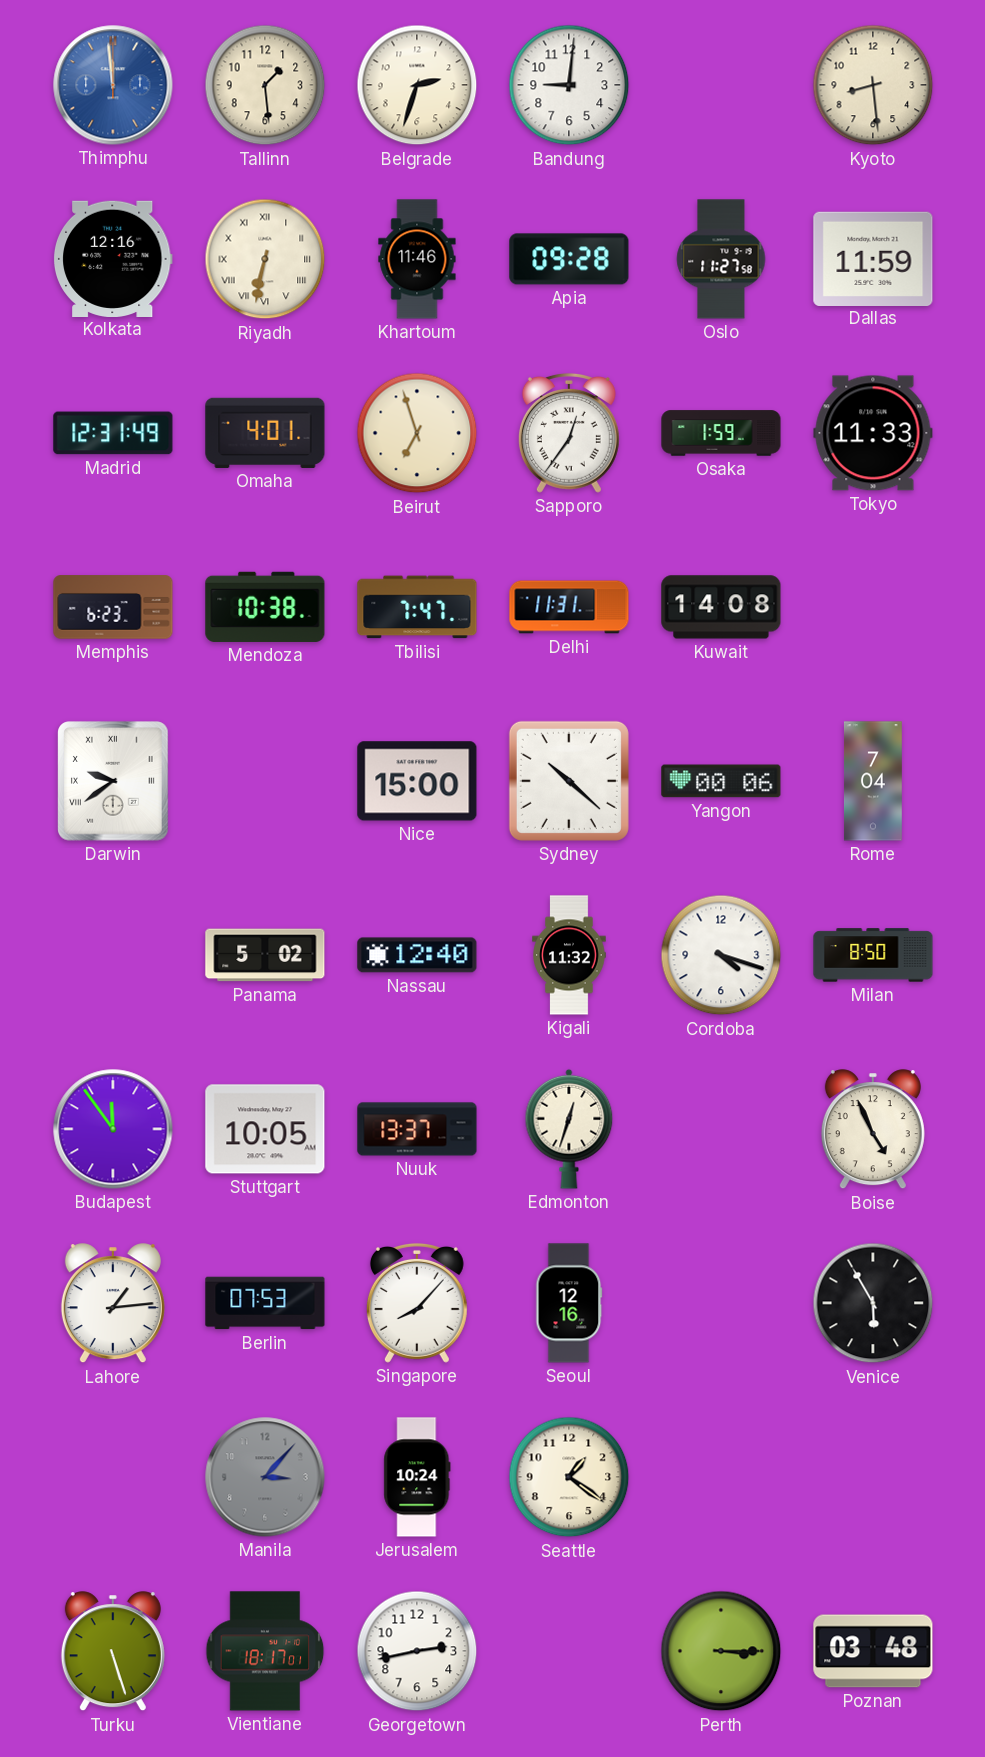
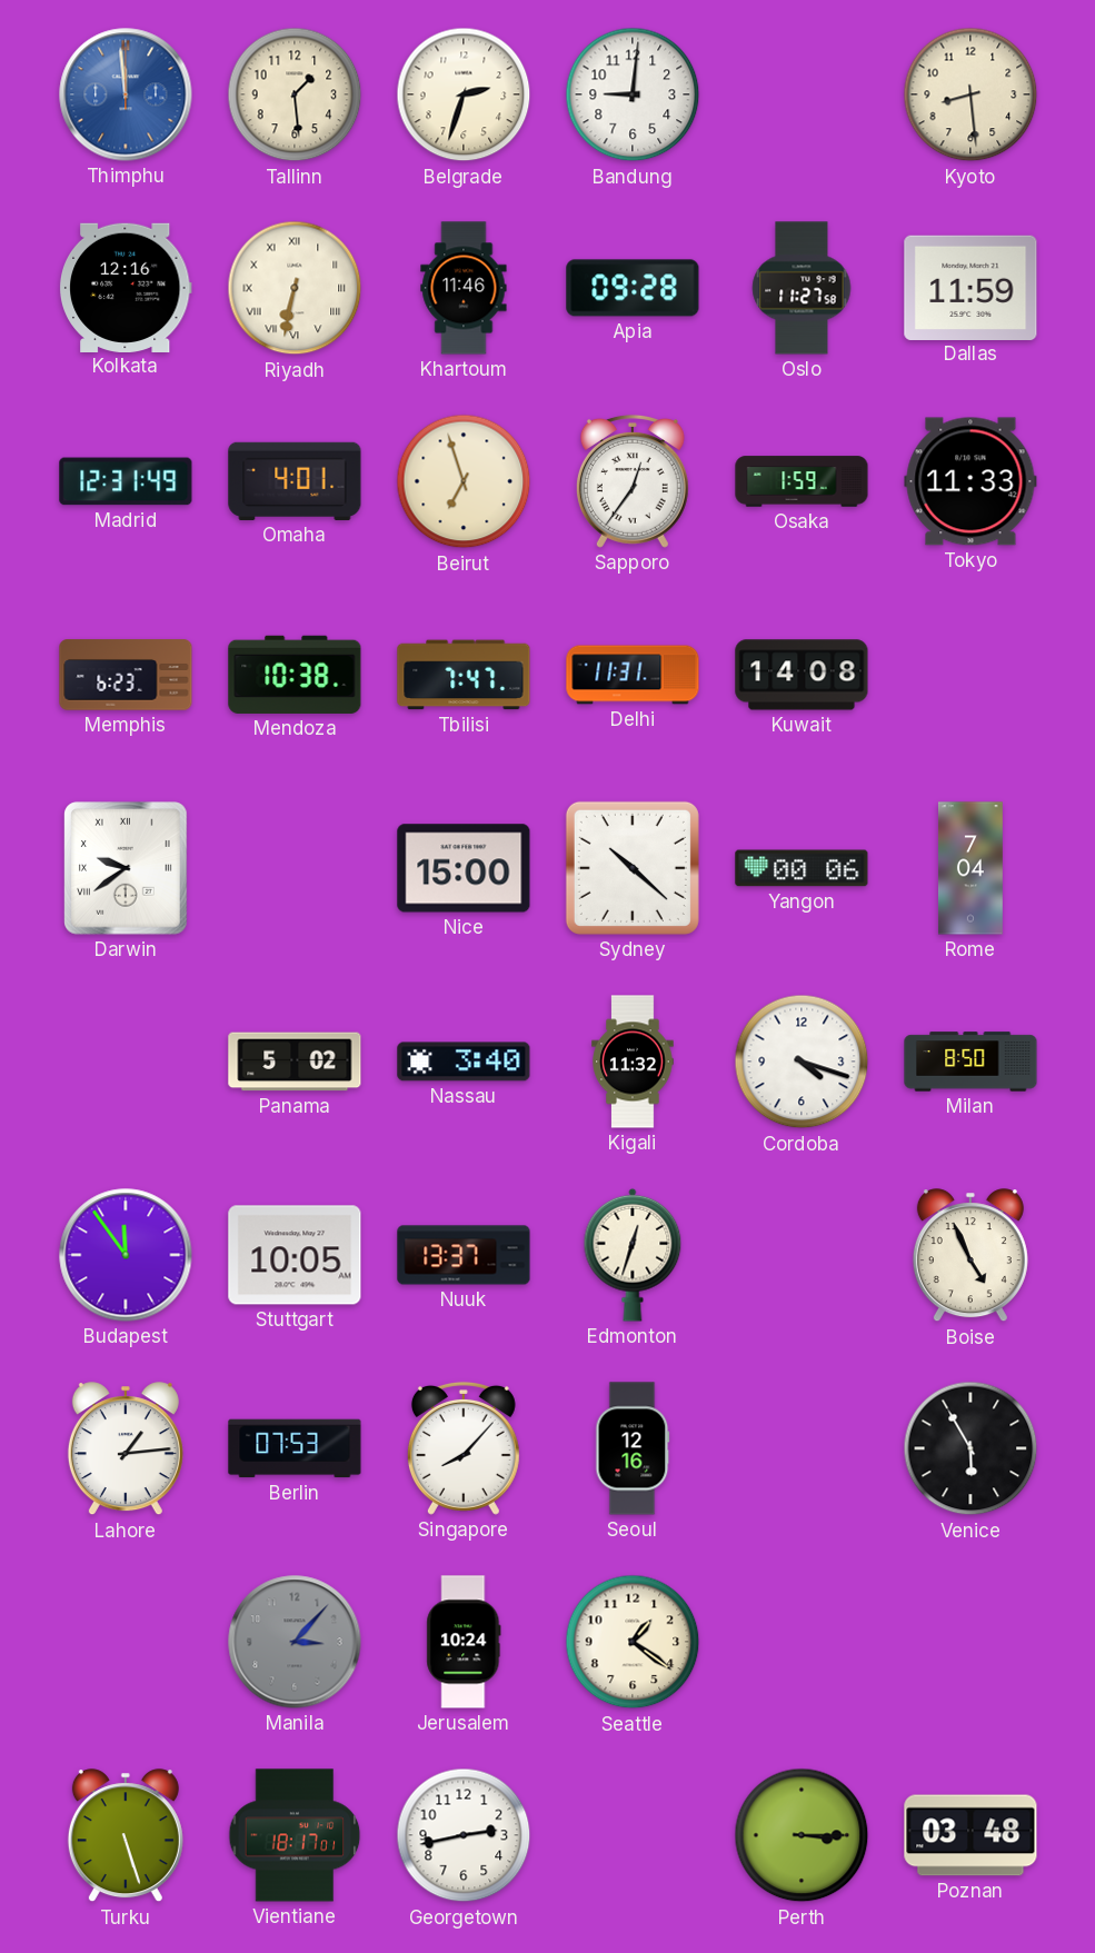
Nassau: 12:40 -> 3:40 (464, 1062)
